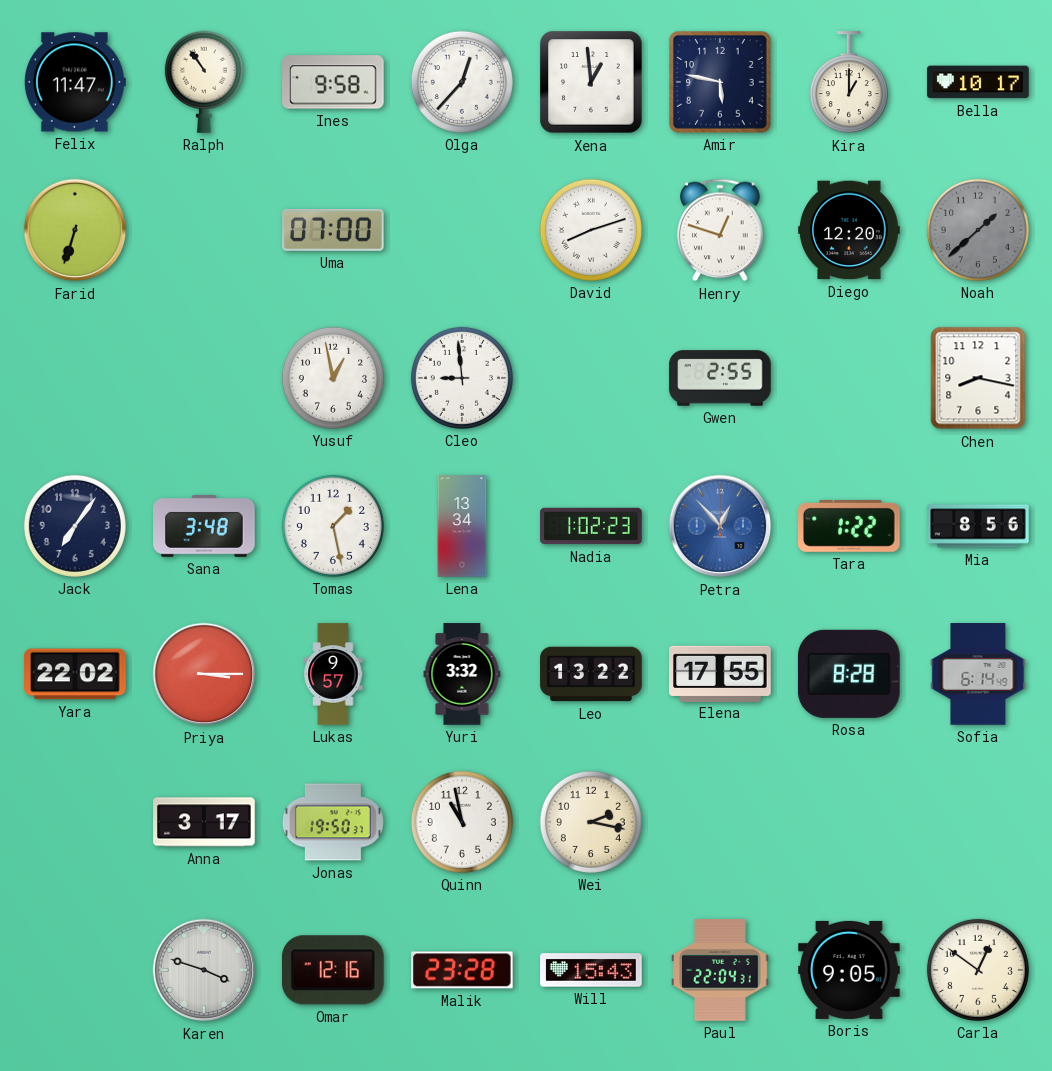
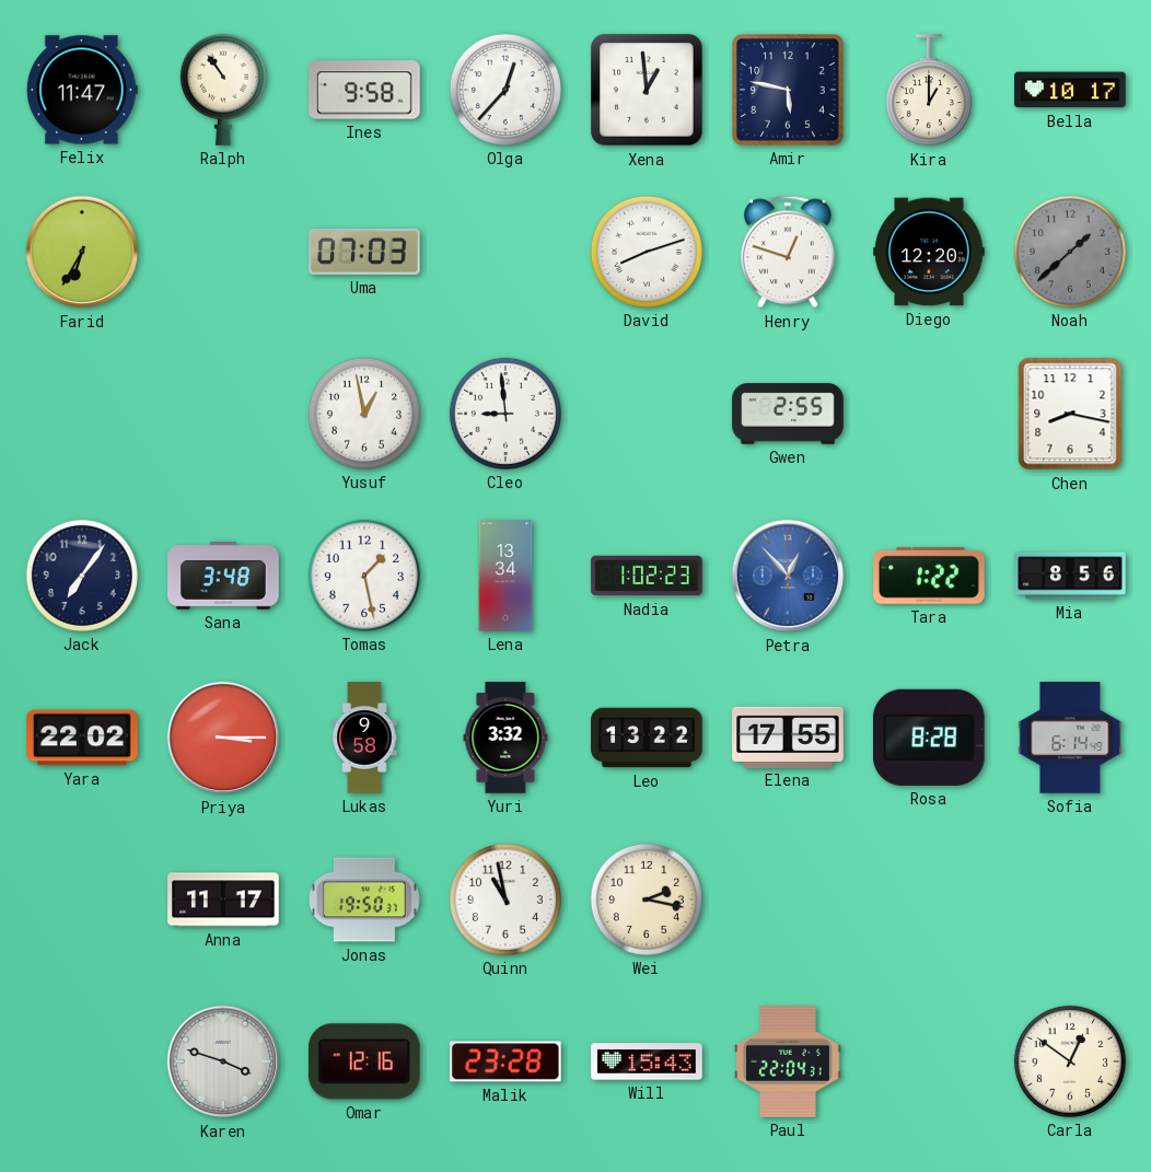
Farid: 6:33 -> 6:35 (82, 252)
Uma: 07:00 -> 07:03 (364, 252)
Lukas: 9:57 -> 9:58 (364, 738)
Anna: 3:17 -> 11:17 (223, 900)
Boris: 9:05 -> none (849, 970)
